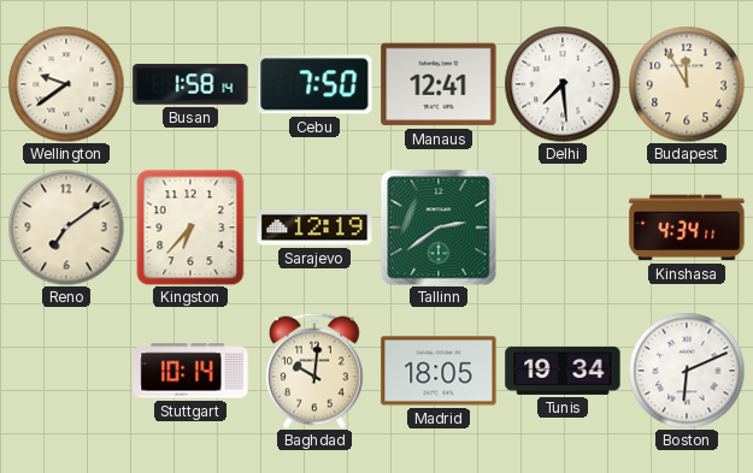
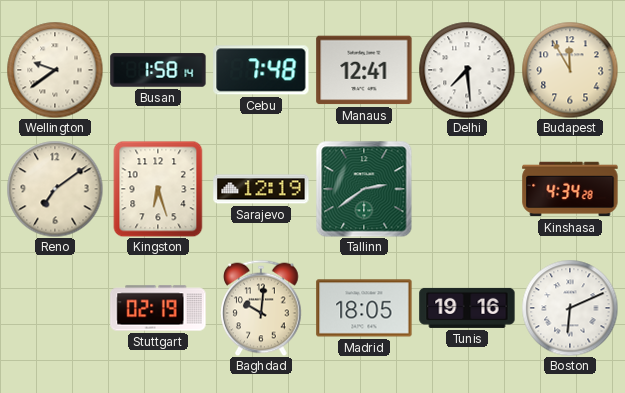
Cebu: 7:50 -> 7:48 (261, 70)
Kingston: 6:37 -> 6:27 (158, 189)
Kinshasa: 4:34:11 -> 4:34:28 (570, 189)
Stuttgart: 10:14 -> 02:19 (158, 308)
Tunis: 19:34 -> 19:16 (467, 308)
